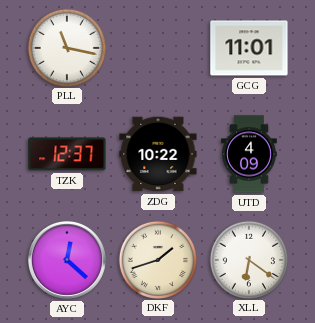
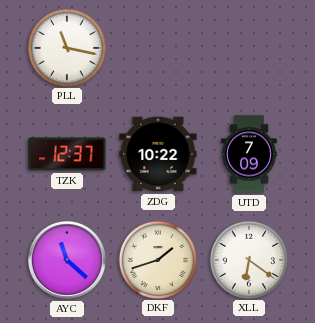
GCG: 11:01 -> none (249, 48)
UTD: 4:09 -> 7:09 (249, 154)
AYC: 12:22 -> 11:22 (67, 260)
